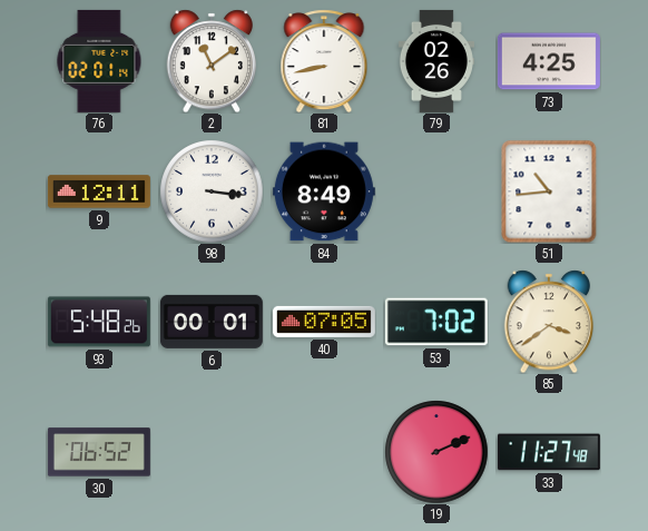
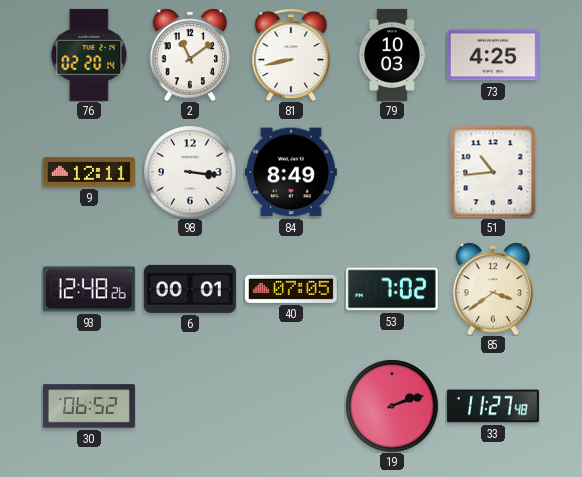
76: 02:01 -> 02:20 (89, 55)
79: 02:26 -> 10:03 (392, 55)
93: 5:48 -> 12:48 (89, 289)
19: 2:11 -> 2:12 (392, 406)
